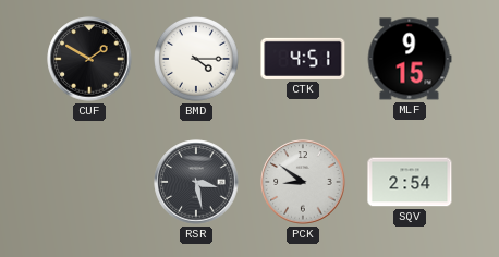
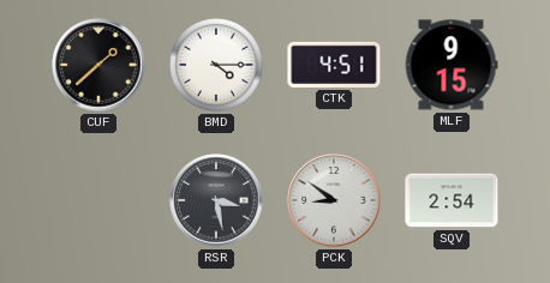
CUF: 1:50 -> 1:38 (98, 65)
